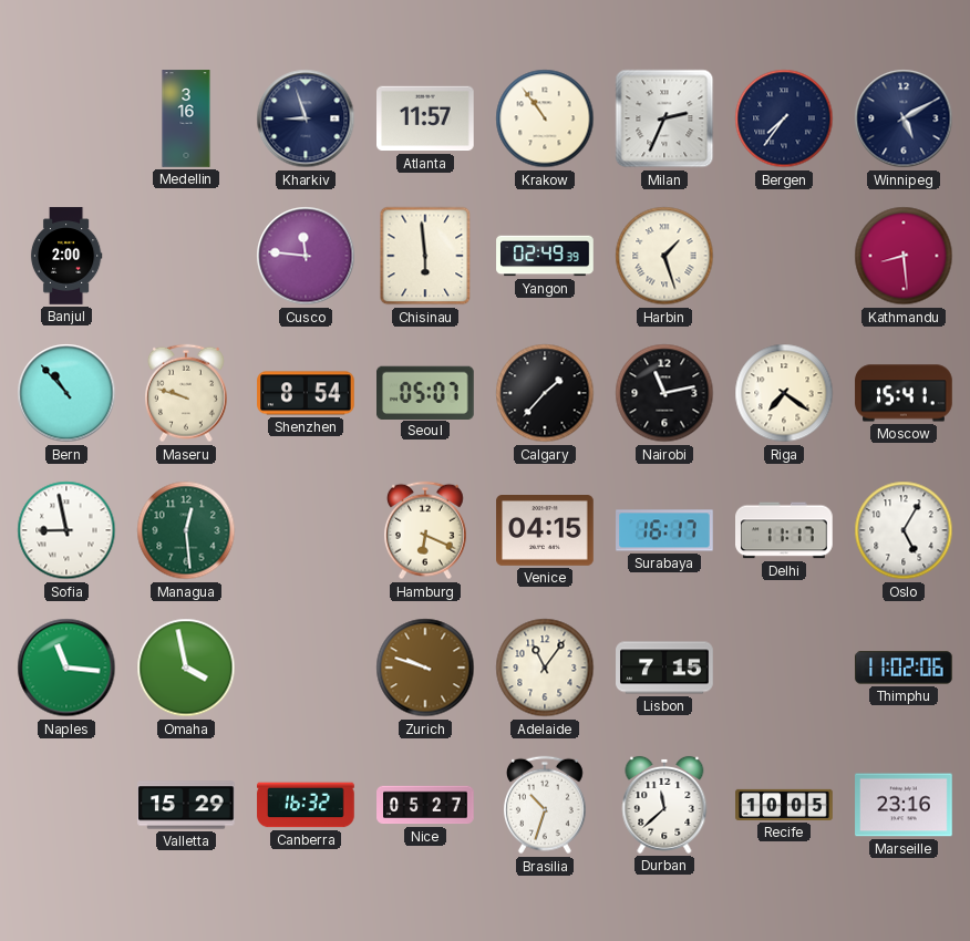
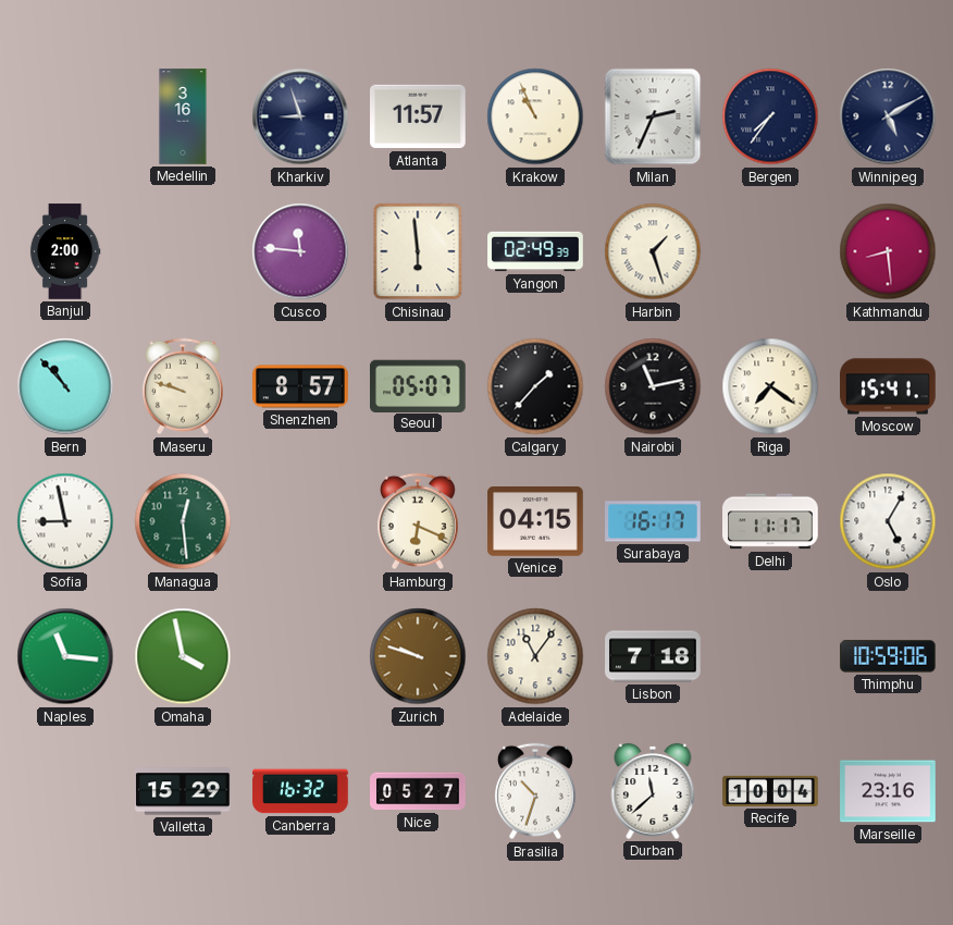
Krakow: 10:54 -> 10:56 (535, 116)
Shenzhen: 8:54 -> 8:57 (300, 386)
Lisbon: 7:15 -> 7:18 (653, 656)
Thimphu: 11:02 -> 10:59 (888, 656)
Recife: 10:05 -> 10:04 (770, 791)
